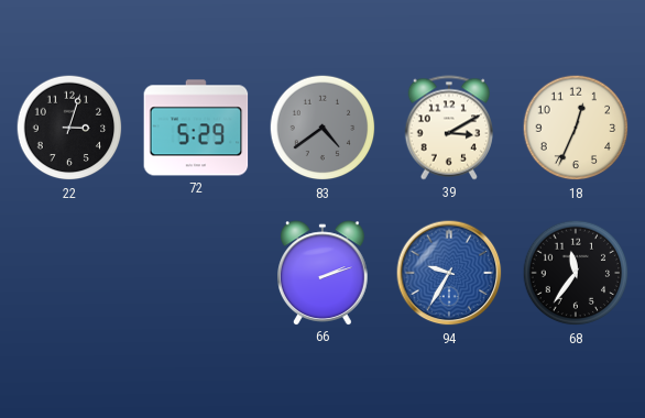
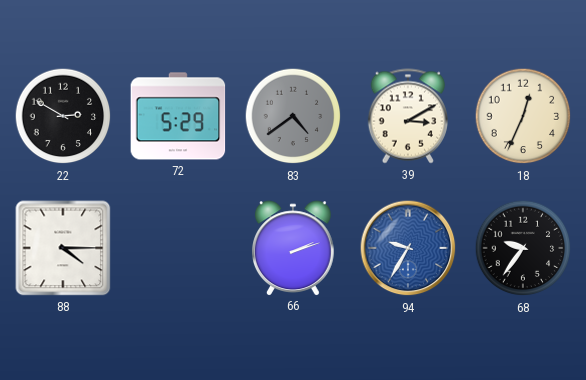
22: 3:03 -> 2:50 (63, 116)
88: none -> 4:15 (63, 248)
68: 11:36 -> 9:36 (523, 248)
